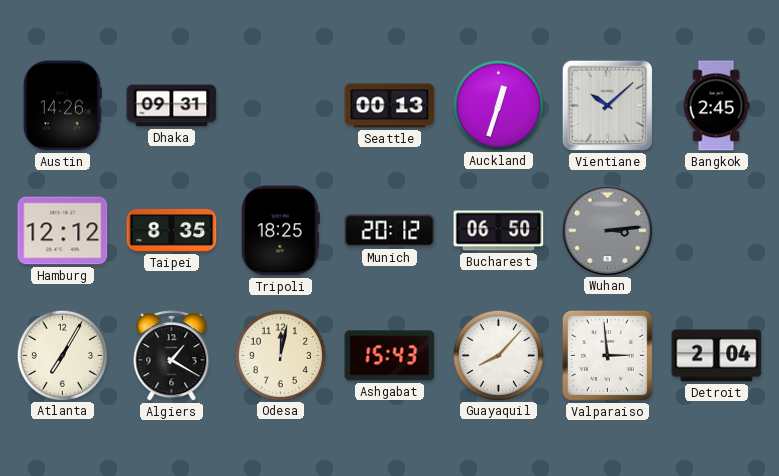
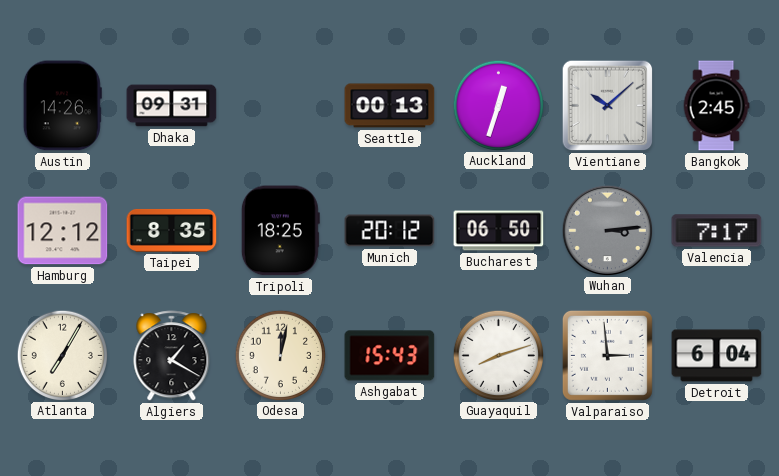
Valencia: none -> 7:17 (717, 231)
Guayaquil: 8:07 -> 8:12 (498, 355)
Detroit: 2:04 -> 6:04 (717, 356)
